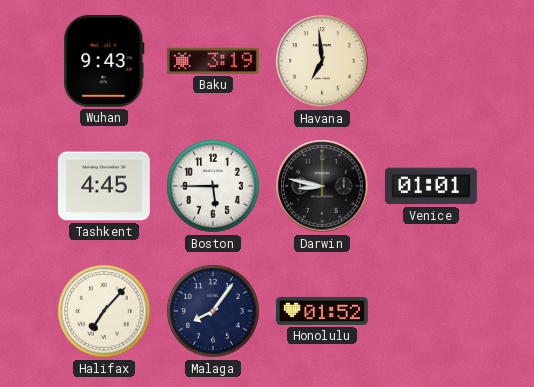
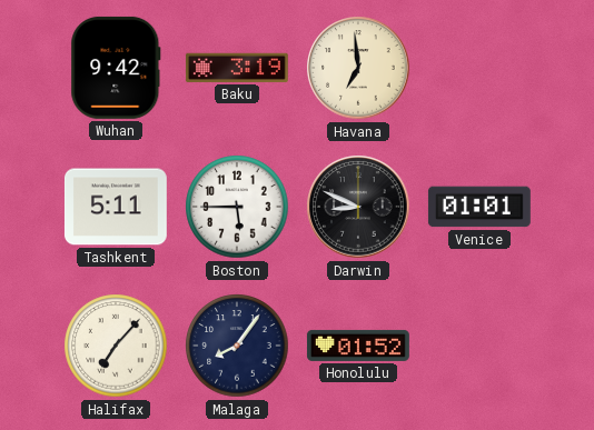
Wuhan: 9:43 -> 9:42 (116, 68)
Tashkent: 4:45 -> 5:11 (116, 207)
Darwin: 8:47 -> 8:49 (358, 207)
